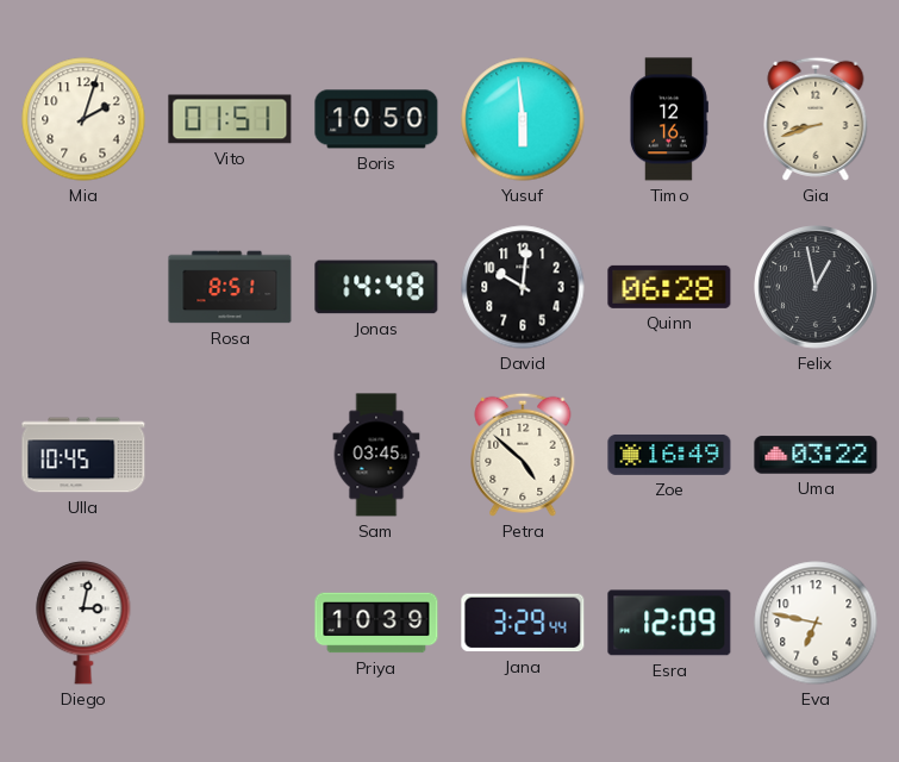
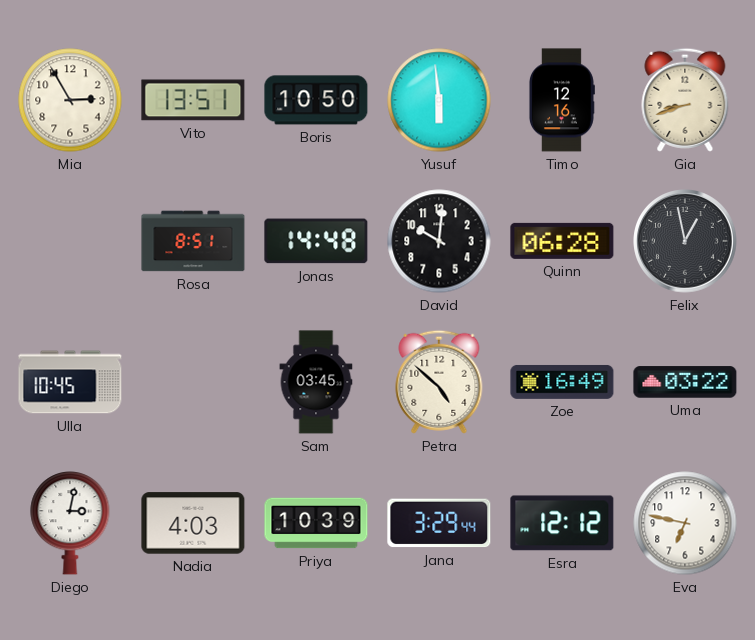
Mia: 2:03 -> 2:55 (70, 100)
Vito: 01:51 -> 13:51 (193, 100)
Nadia: none -> 4:03 (193, 523)
Esra: 12:09 -> 12:12 (562, 523)
